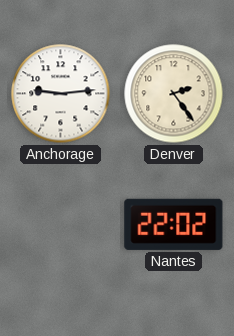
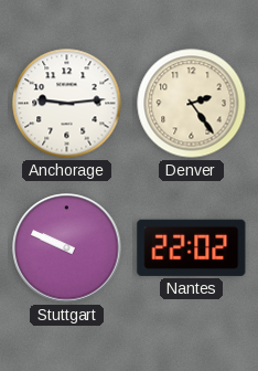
Stuttgart: none -> 9:49 (67, 248)
